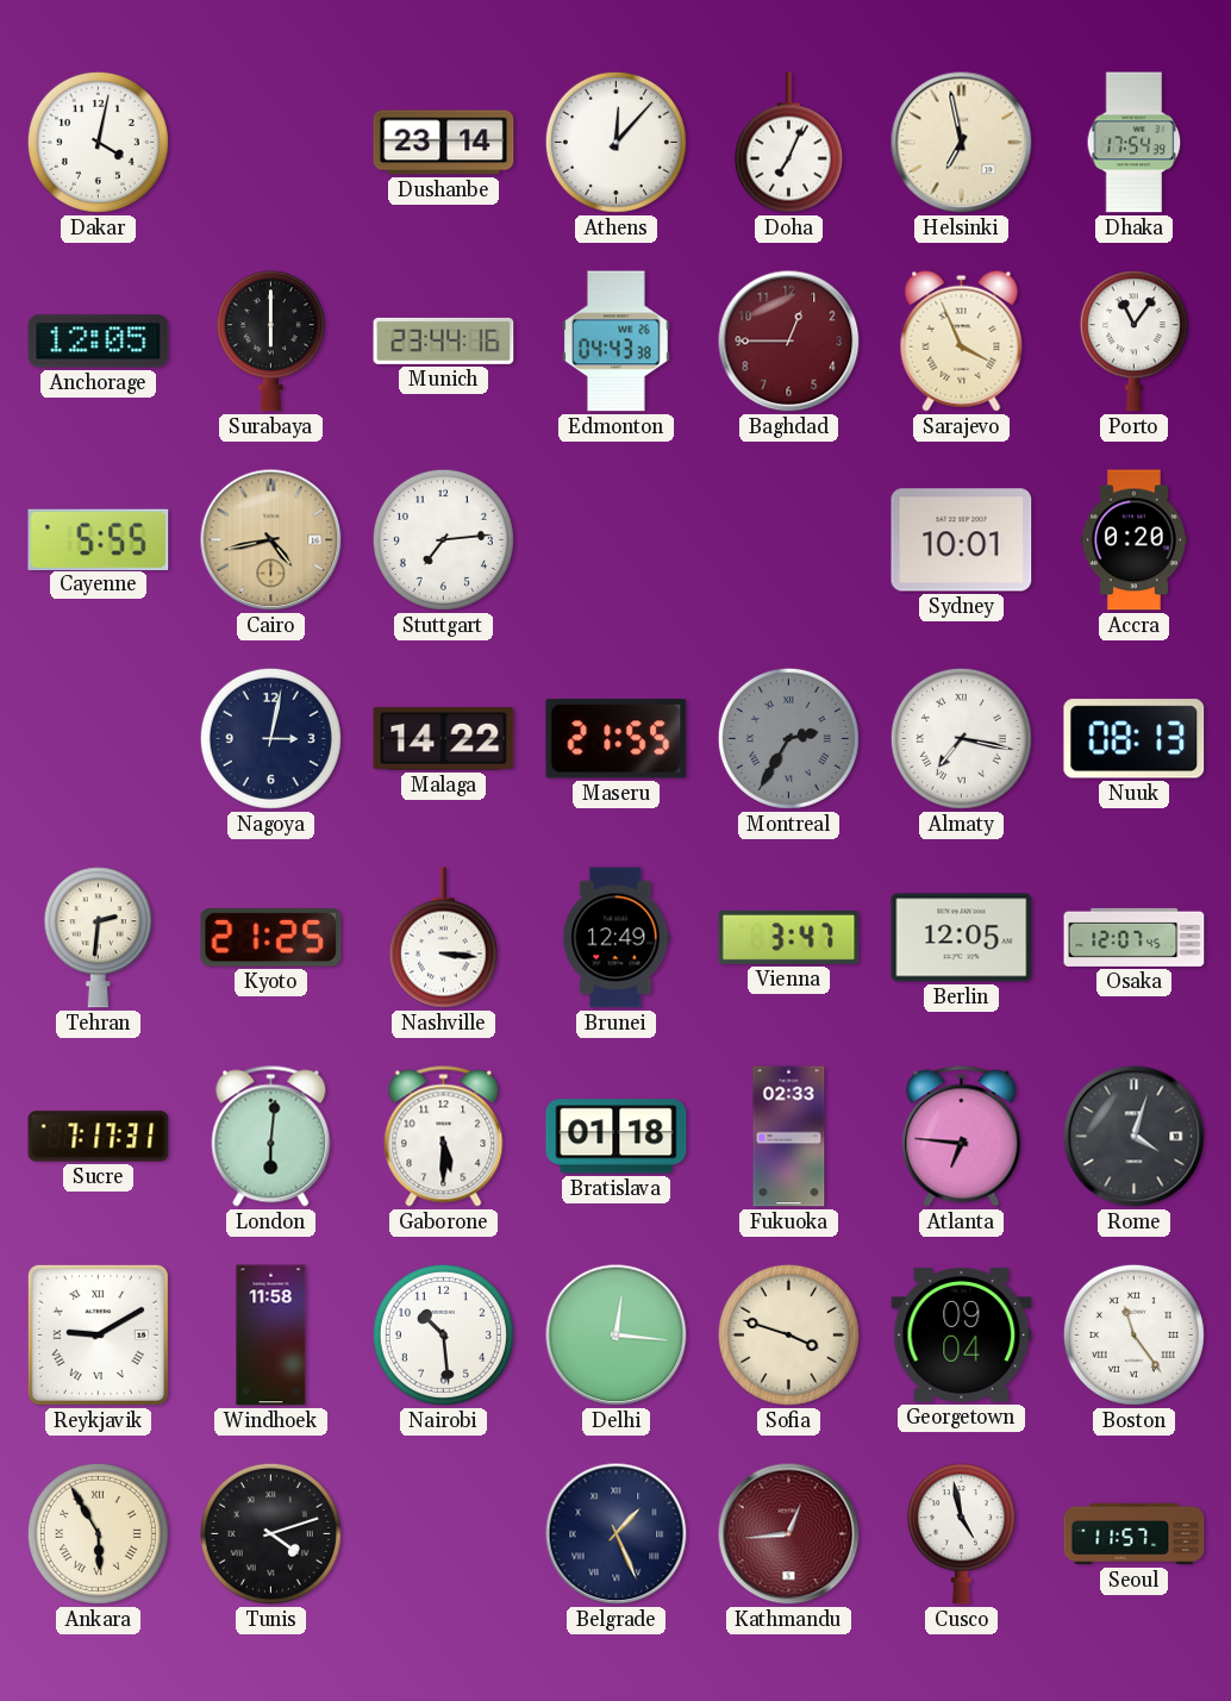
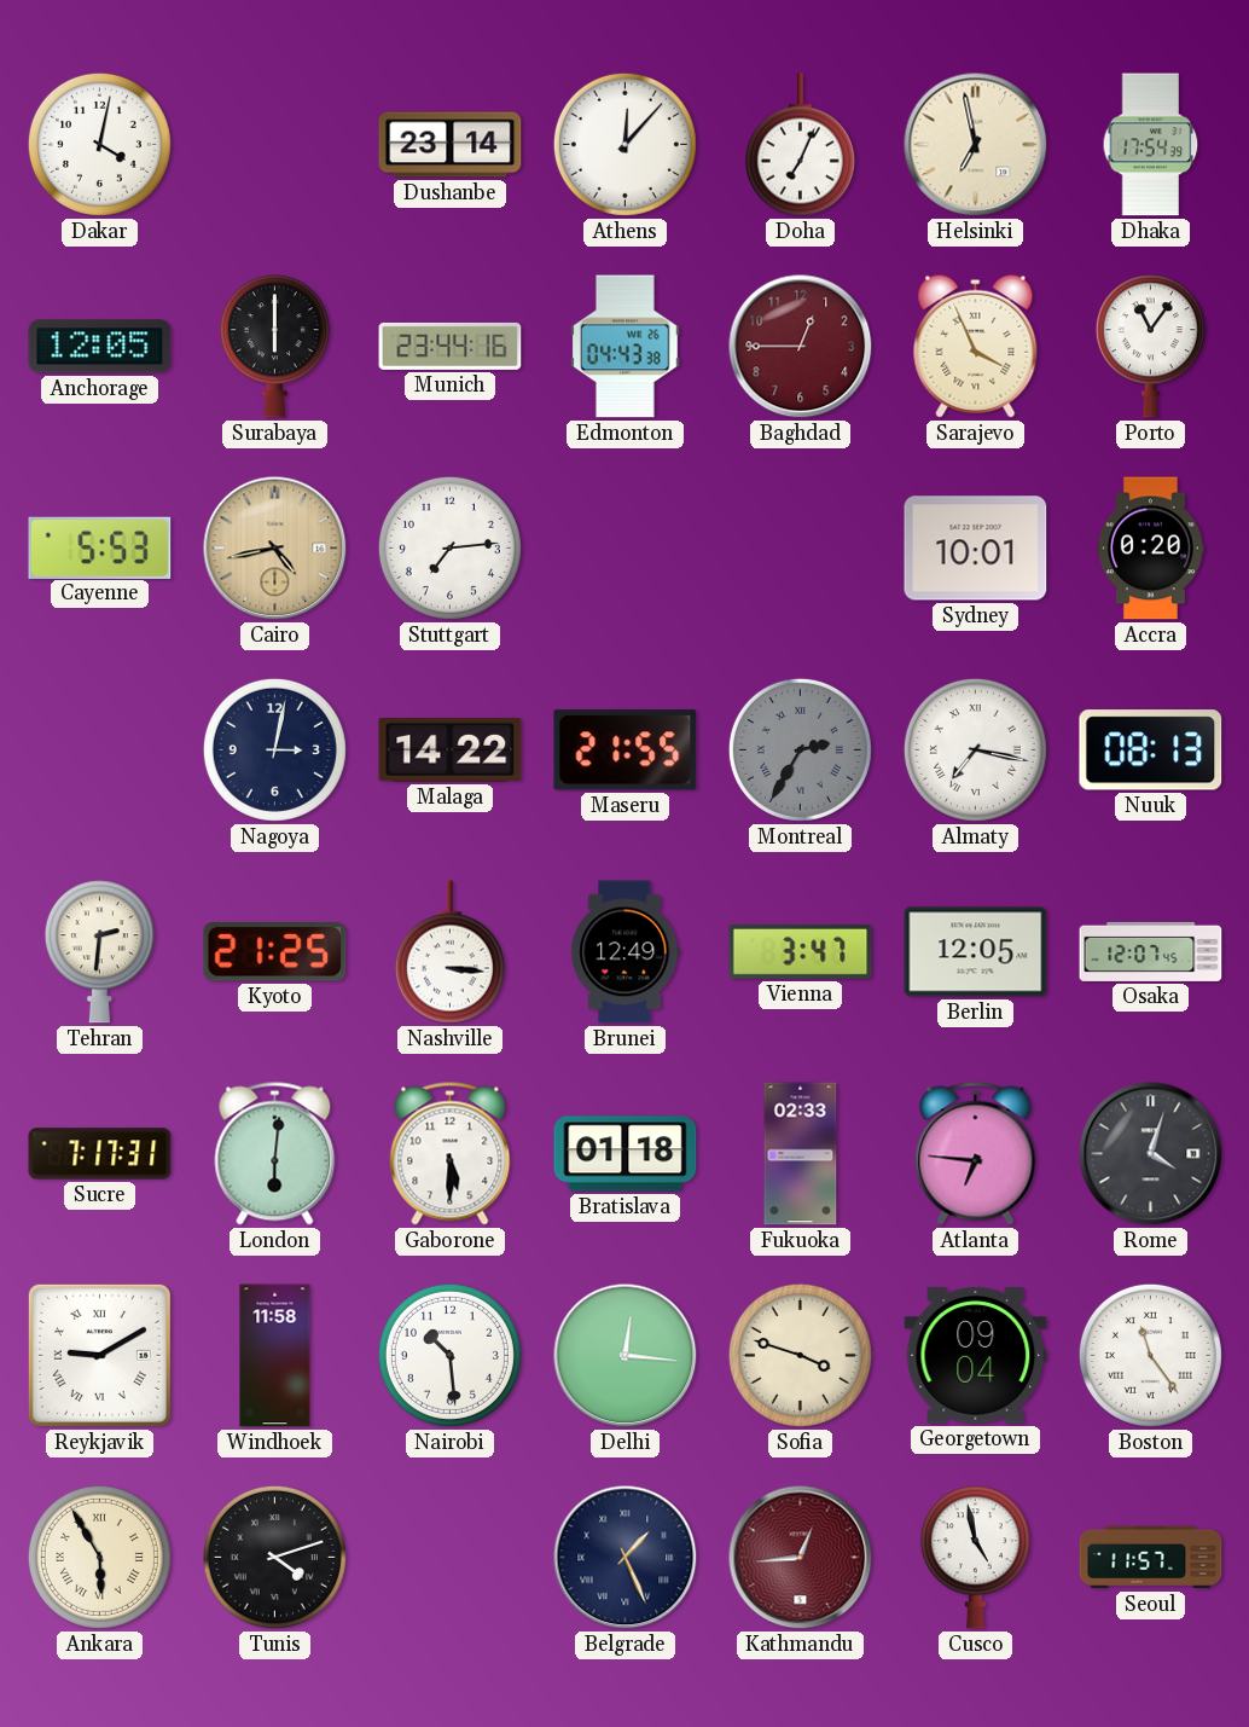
Cayenne: 5:55 -> 5:53 (100, 547)
